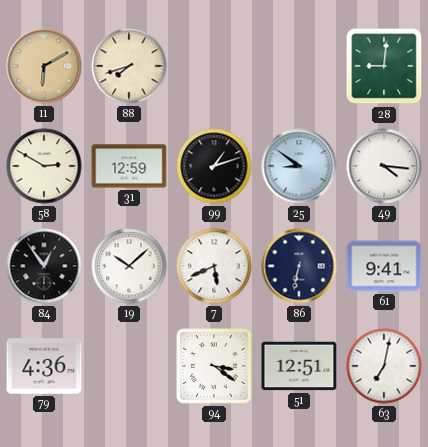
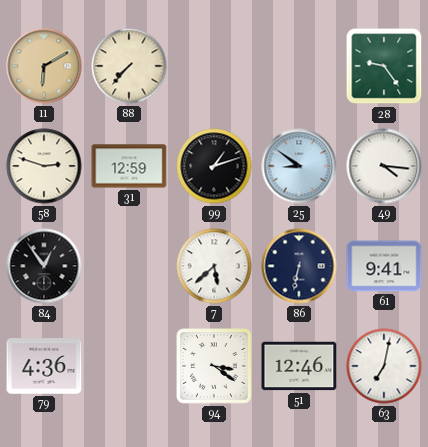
88: 7:42 -> 7:37 (129, 66)
28: 9:01 -> 9:24 (384, 66)
58: 2:50 -> 2:48 (44, 166)
19: 10:08 -> none (129, 266)
7: 5:41 -> 5:38 (214, 266)
51: 12:51 -> 12:46 (299, 366)
